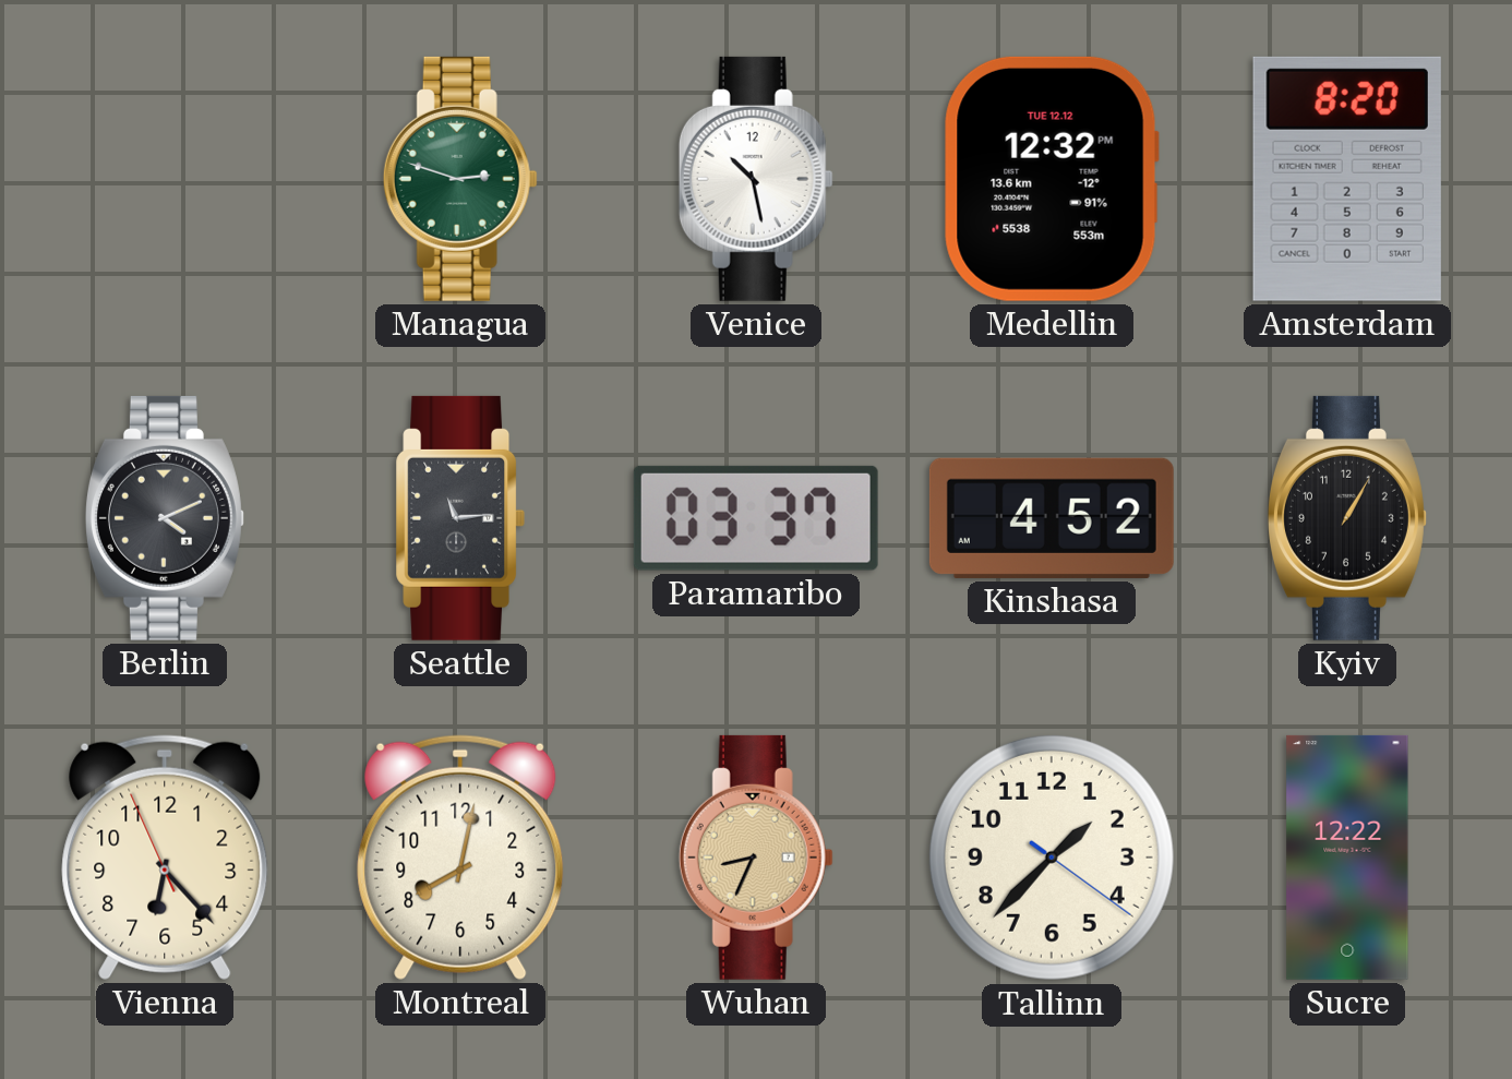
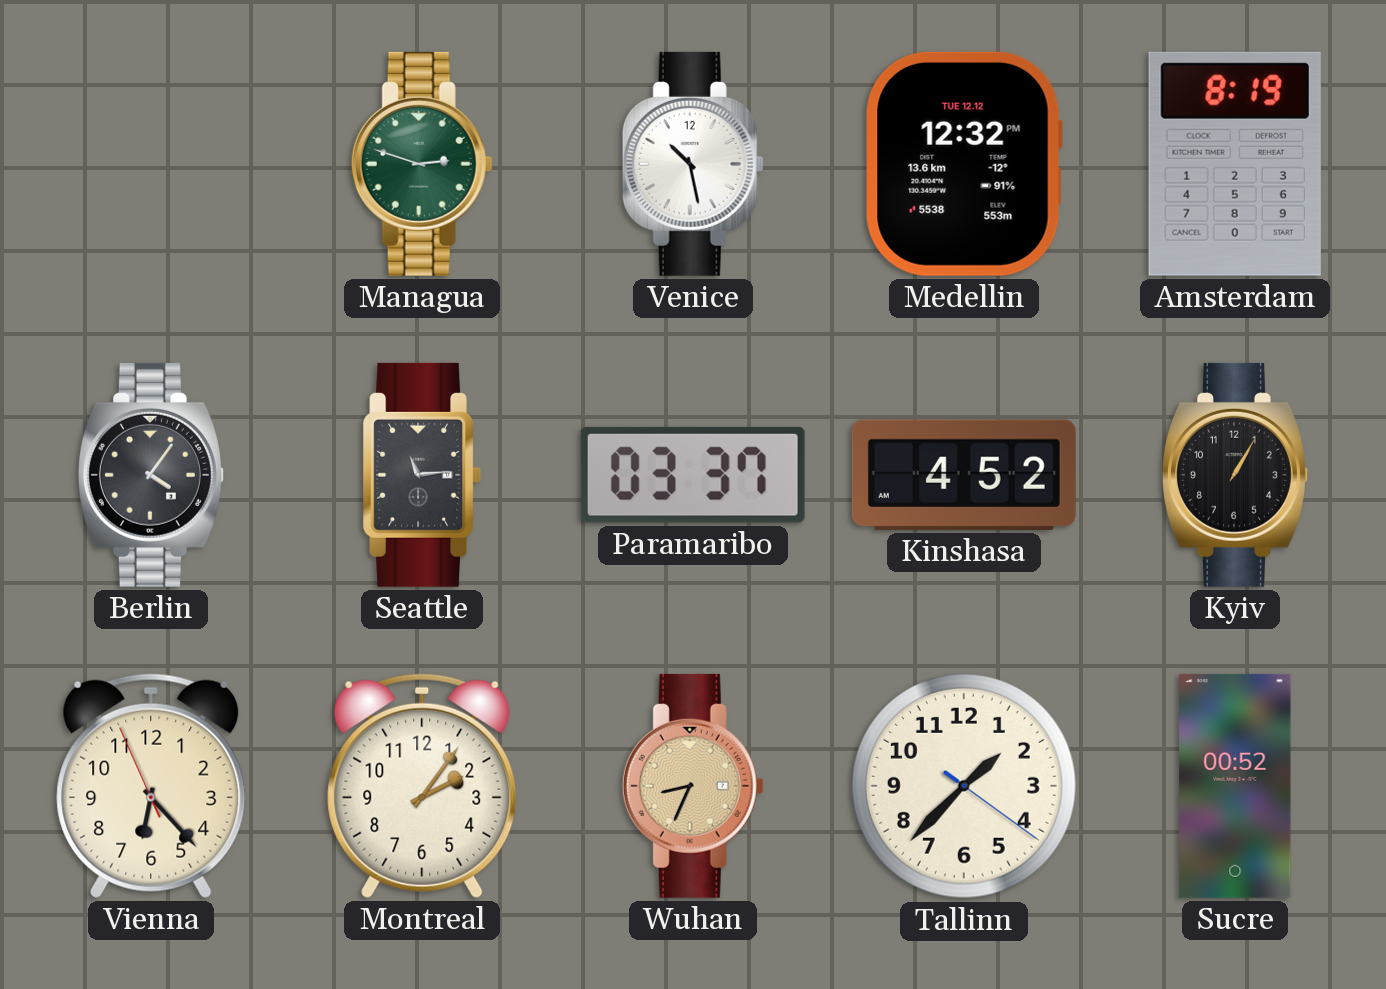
Amsterdam: 8:20 -> 8:19 (1235, 164)
Berlin: 4:11 -> 4:06 (151, 475)
Montreal: 8:02 -> 2:06 (422, 786)
Sucre: 12:22 -> 00:52 (1235, 786)
